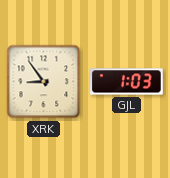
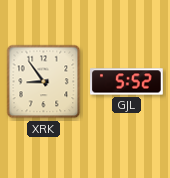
GJL: 1:03 -> 5:52 (127, 82)
